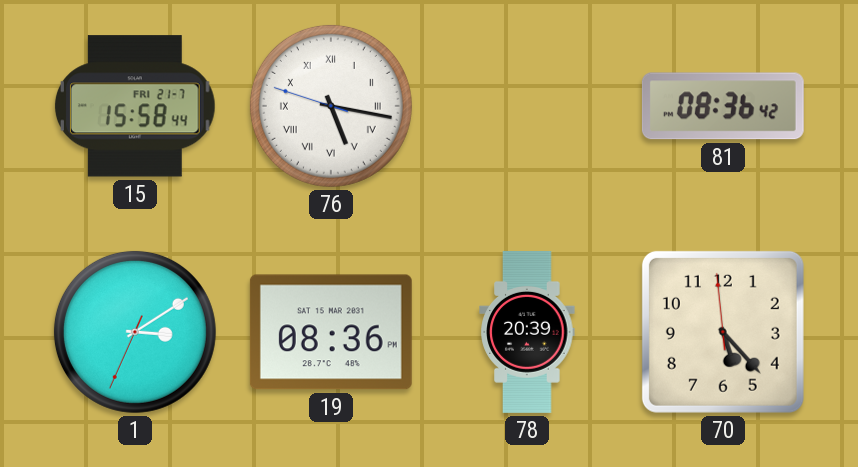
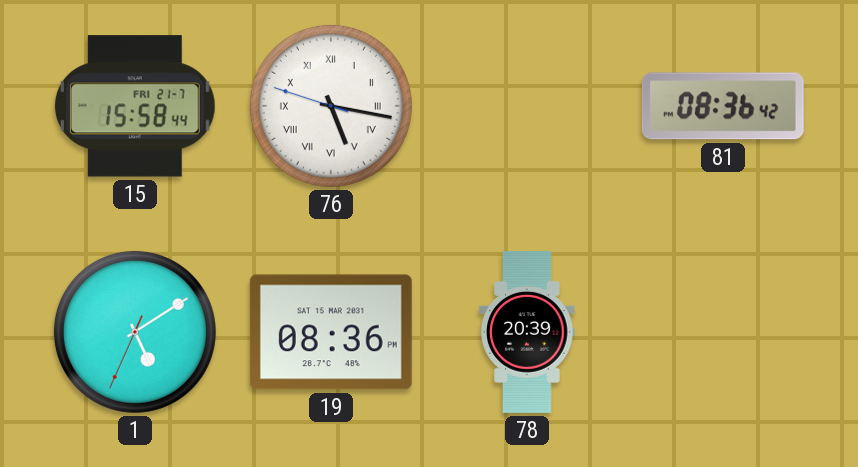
1: 3:09 -> 5:09 (135, 332)
70: 5:22 -> none (723, 332)
